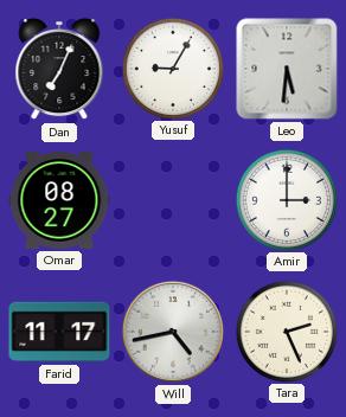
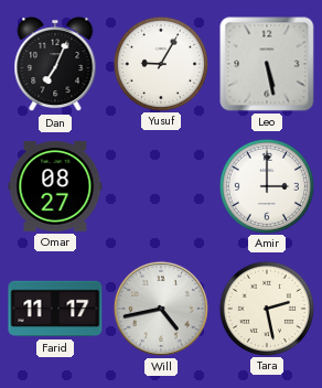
Leo: 5:31 -> 5:28 (267, 64)
Tara: 2:26 -> 2:28 (266, 308)
